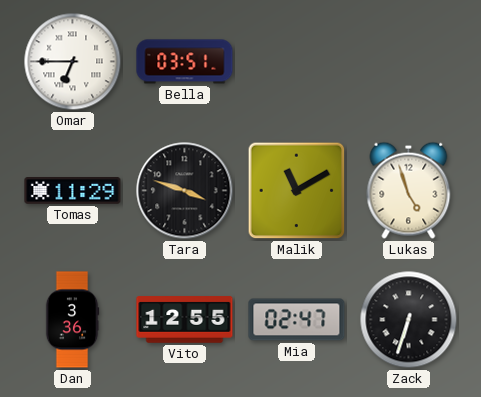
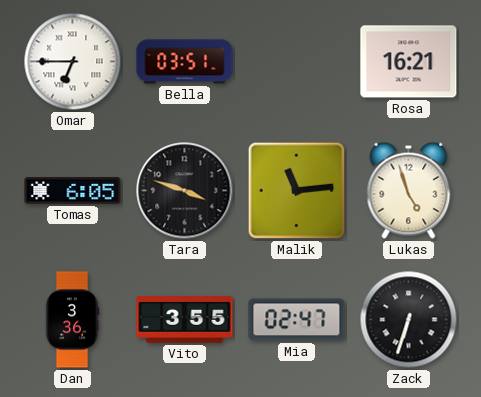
Rosa: none -> 16:21 (409, 62)
Tomas: 11:29 -> 6:05 (73, 191)
Malik: 11:10 -> 11:14 (297, 191)
Vito: 12:55 -> 3:55 (185, 320)
